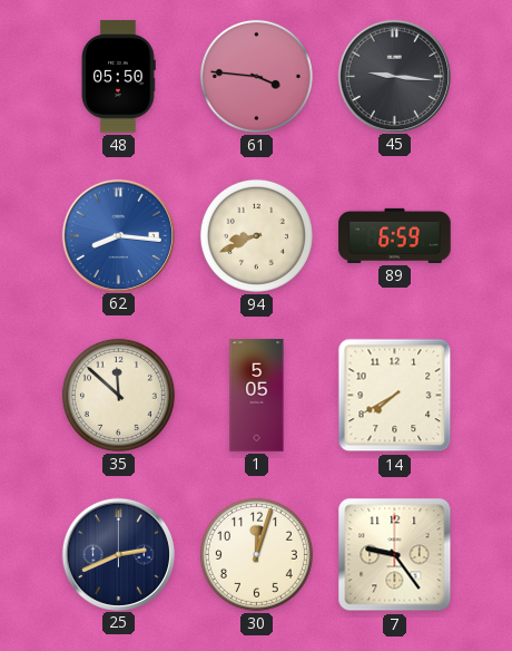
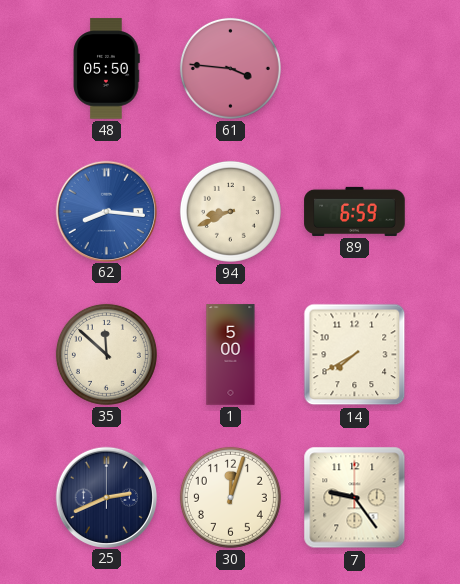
45: 9:16 -> none (394, 76)
1: 5:05 -> 5:00 (231, 355)
